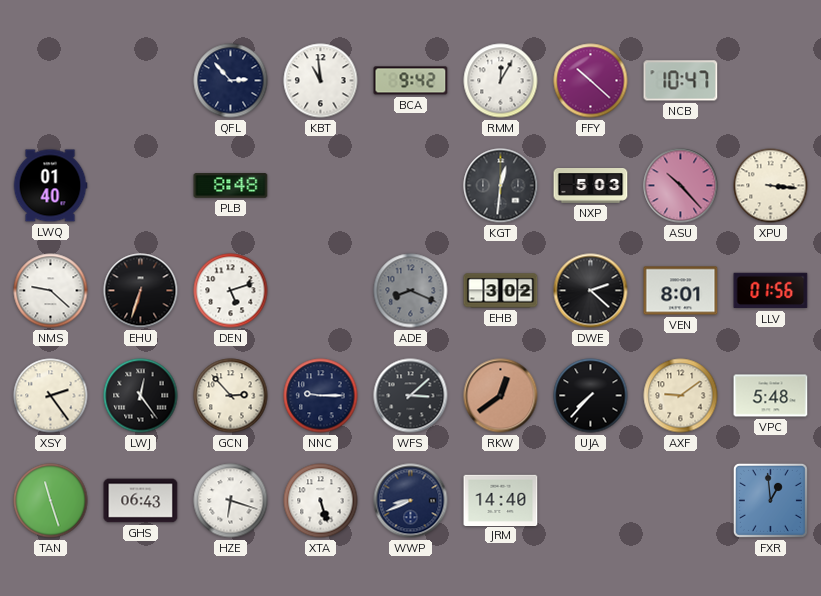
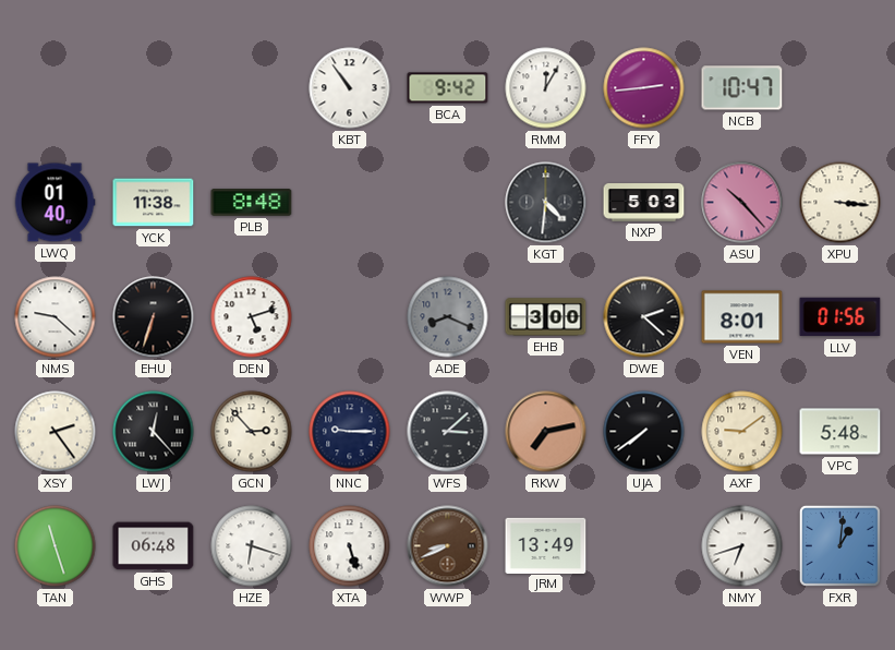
QFL: 2:53 -> none (231, 81)
KBT: 10:59 -> 10:54 (350, 88)
FFY: 10:22 -> 2:44 (644, 88)
YCK: none -> 11:38 (154, 203)
KGT: 12:31 -> 4:31 (546, 203)
EHB: 3:02 -> 3:00 (546, 317)
LWJ: 12:24 -> 12:23 (154, 432)
RKW: 12:39 -> 7:13 (546, 432)
UJA: 7:37 -> 7:39 (644, 432)
GHS: 06:43 -> 06:48 (154, 546)
WWP dial: navy -> brown (448, 546)
JRM: 14:40 -> 13:49 (546, 545)
NMY: none -> 6:42 (742, 546)
FXR: 12:59 -> 1:01 (839, 545)
